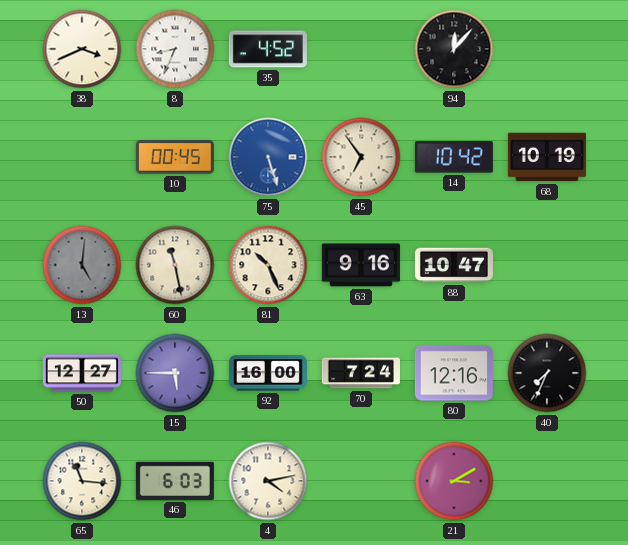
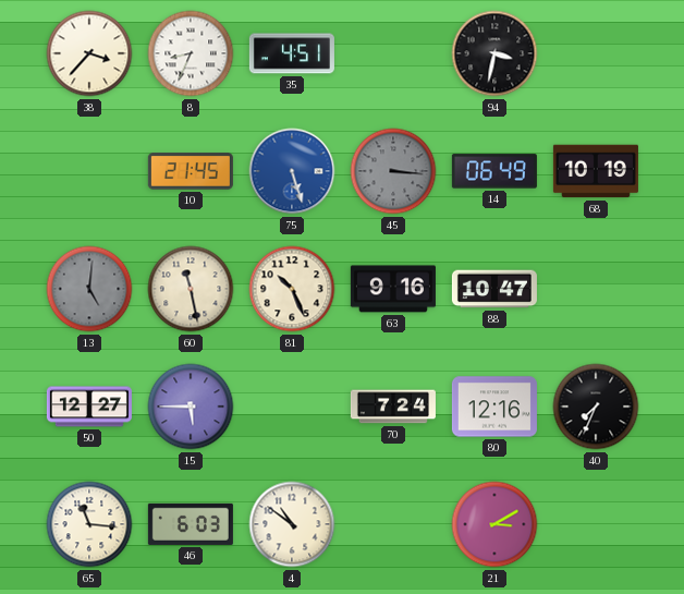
38: 3:41 -> 3:37 (89, 53)
35: 4:52 -> 4:51 (292, 53)
94: 12:07 -> 3:32 (494, 53)
10: 00:45 -> 21:45 (191, 171)
45: 6:54 -> 3:16 (393, 171)
45 dial: cream -> grey (393, 171)
14: 10:42 -> 06:49 (494, 171)
92: 16:00 -> none (268, 373)
4: 4:13 -> 10:51 (292, 524)
